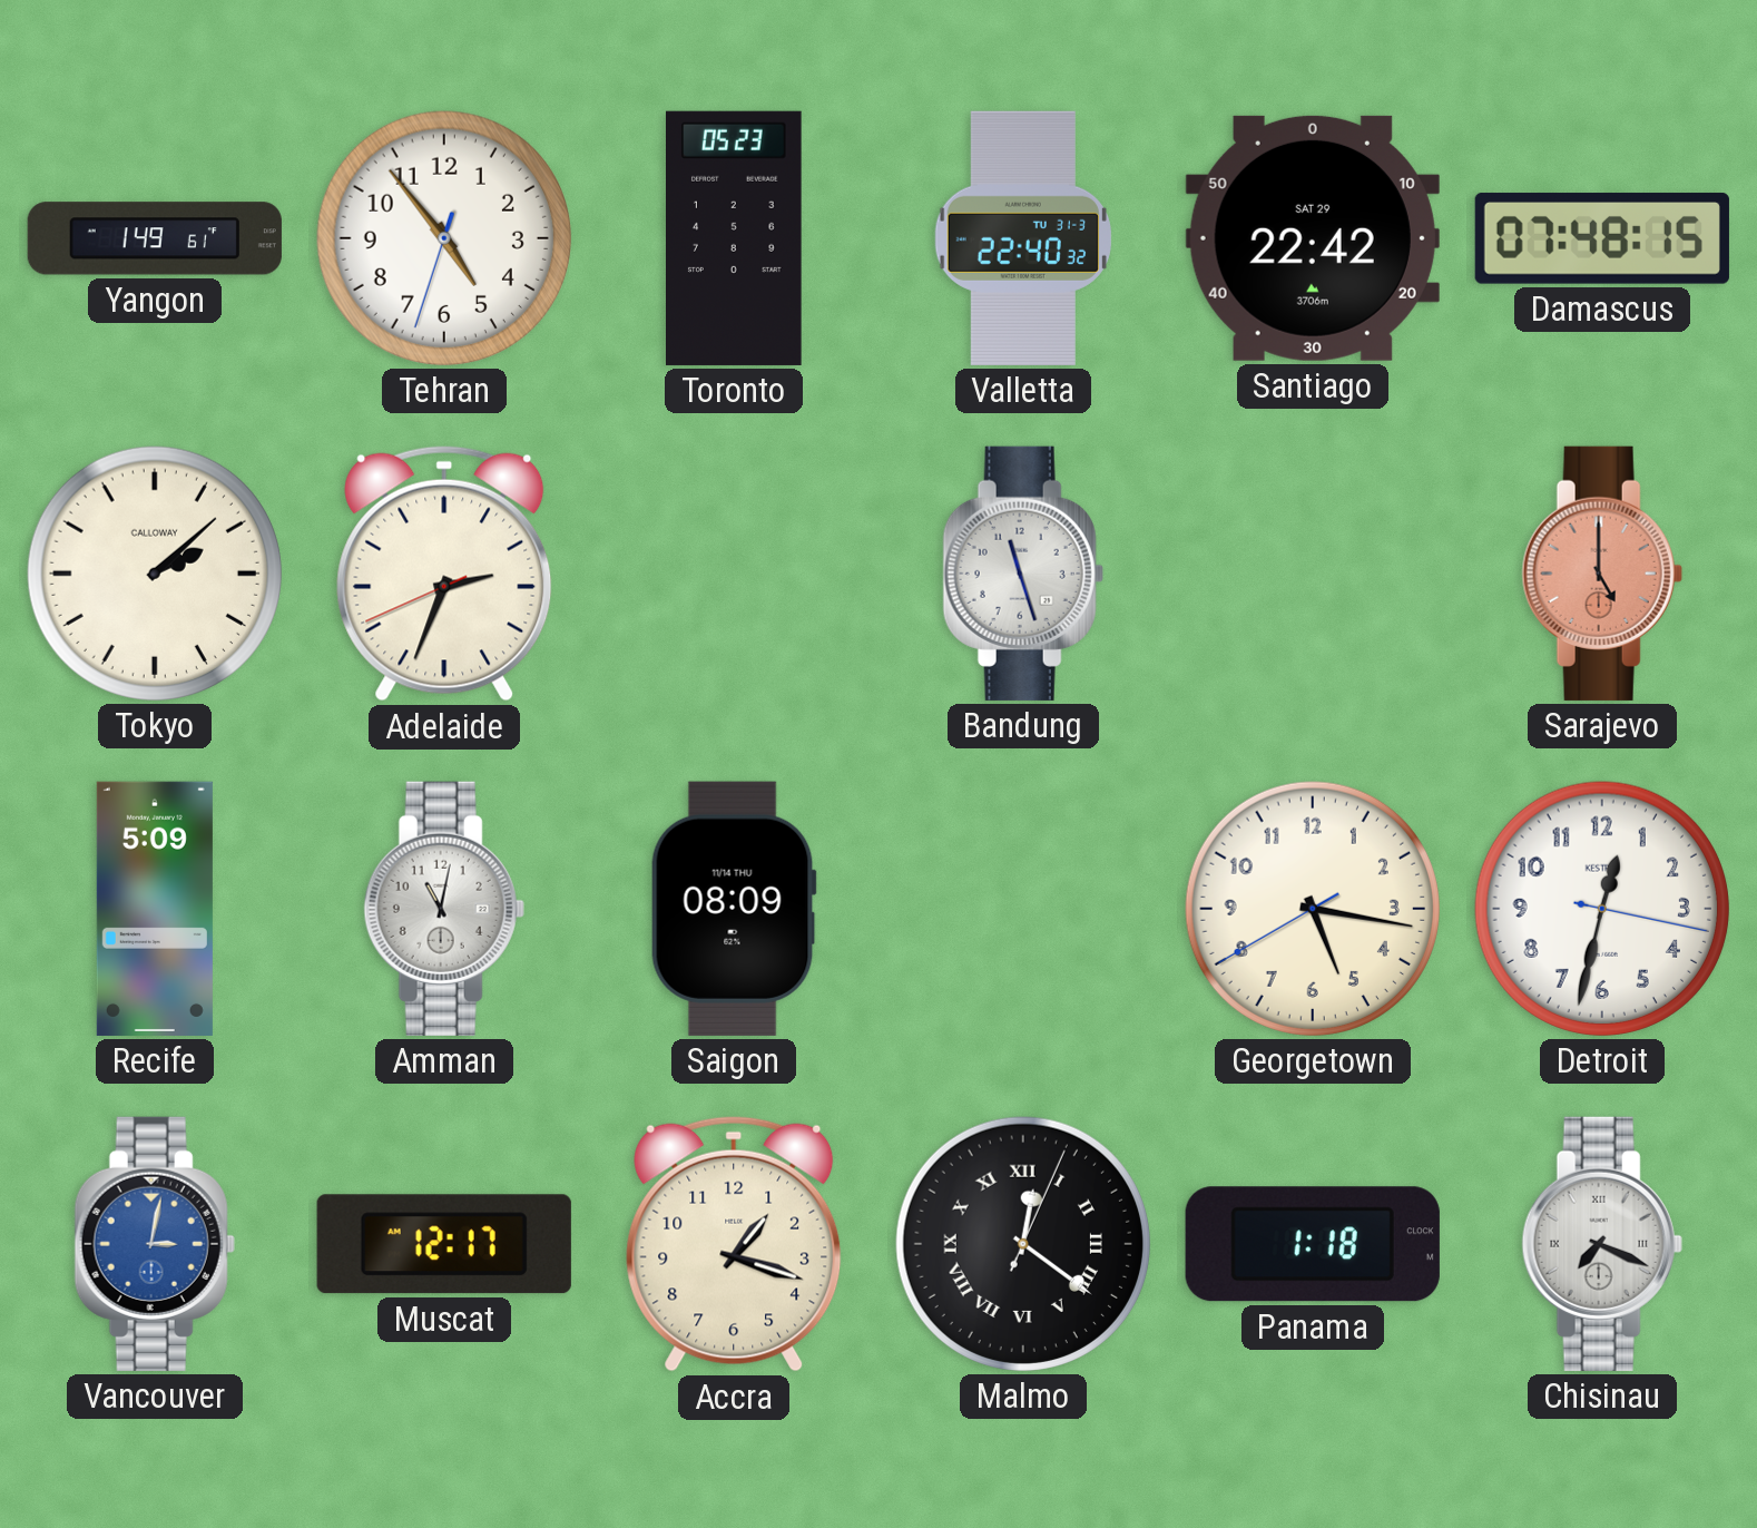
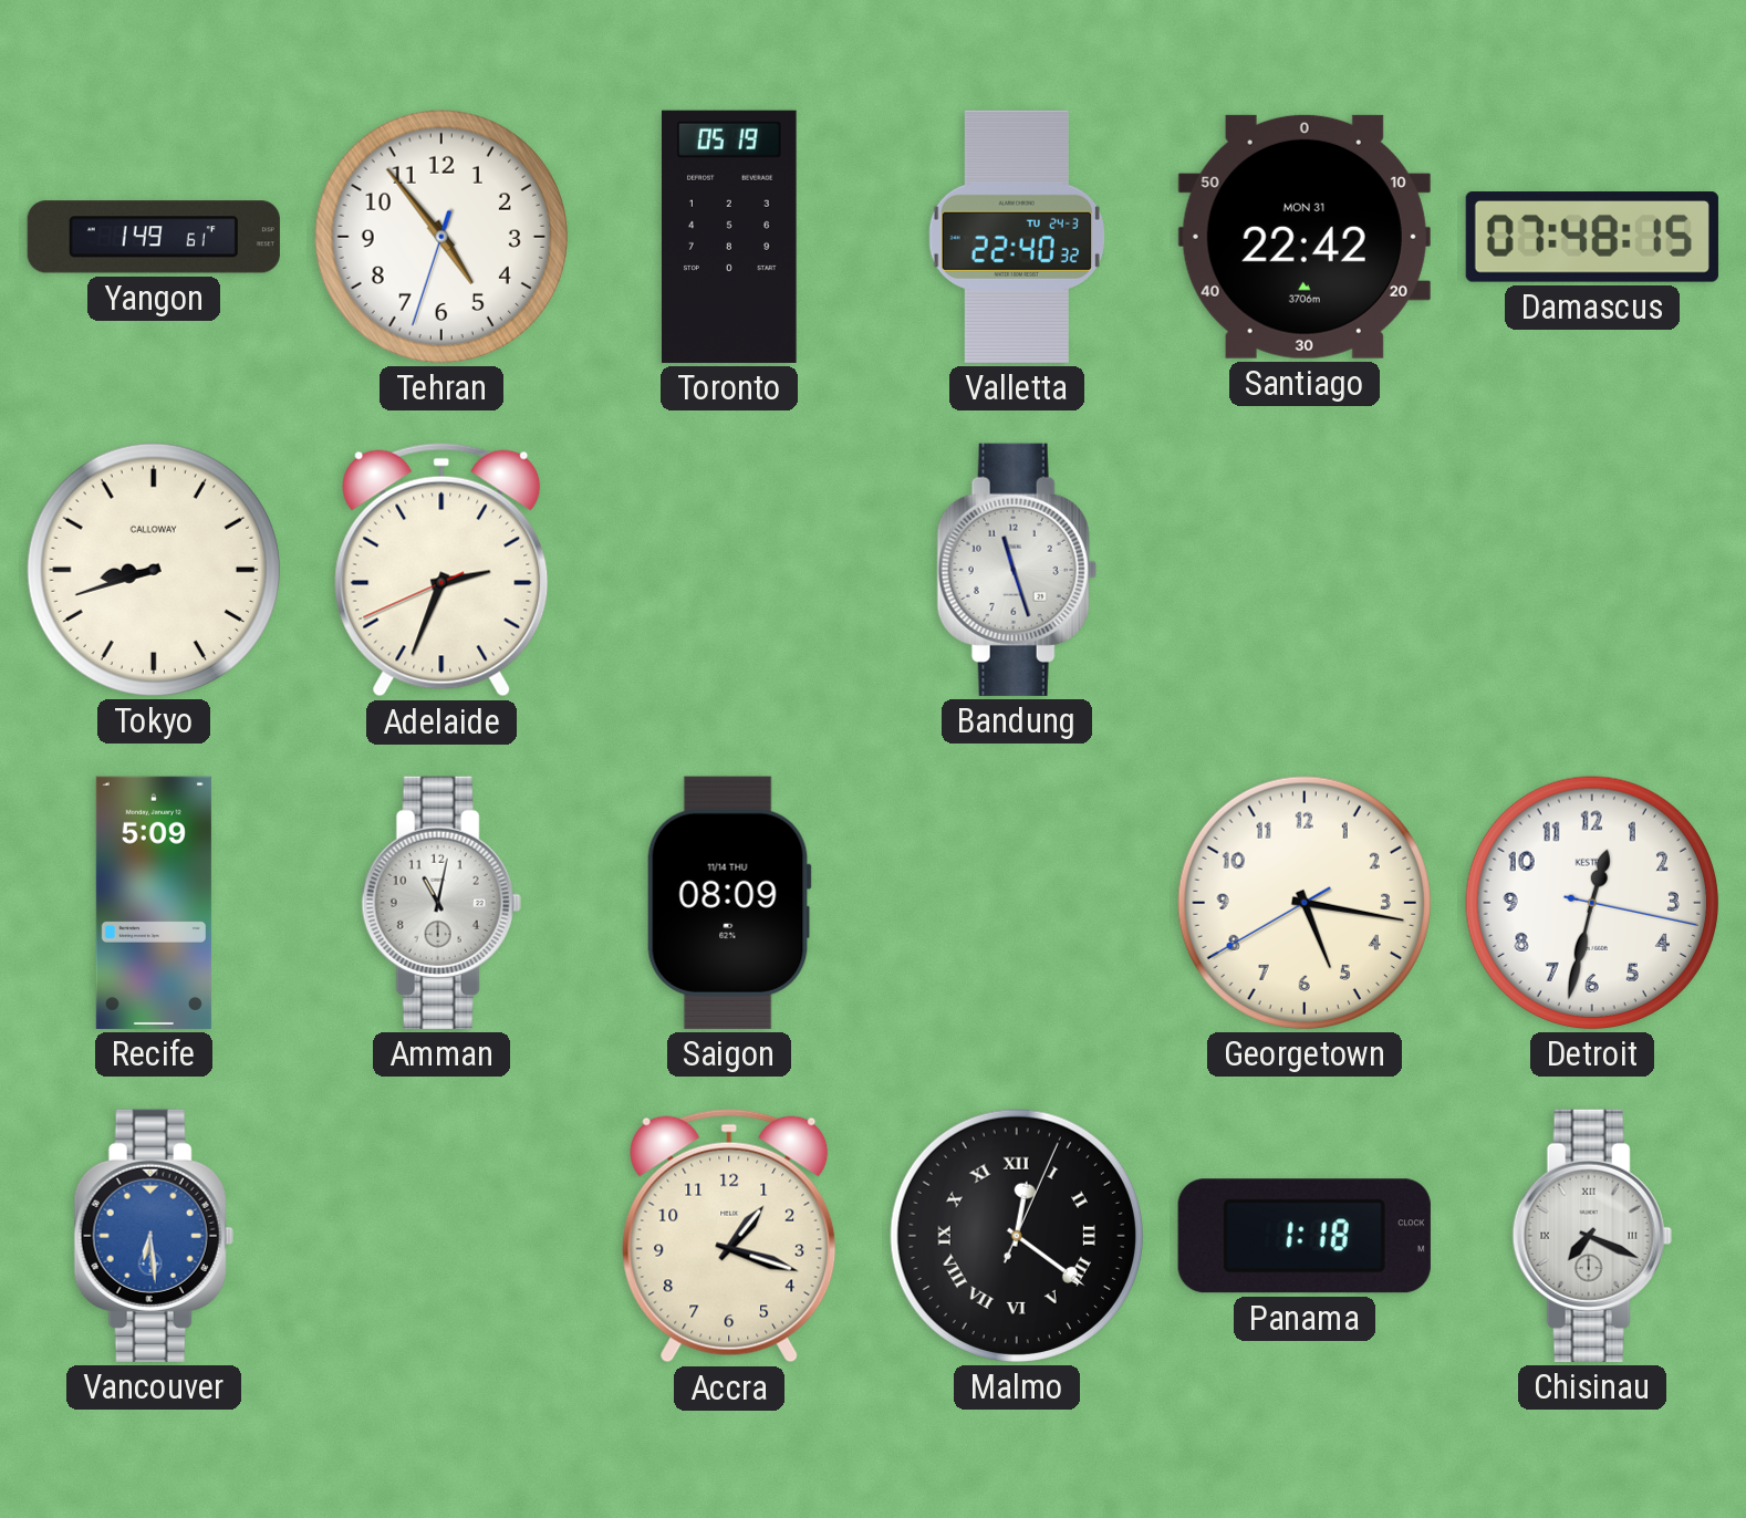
Toronto: 05:23 -> 05:19 (729, 237)
Valletta date: TU 31-3 -> TU 24-3 (1017, 237)
Santiago date: SAT 29 -> MON 31 (1305, 237)
Tokyo: 2:08 -> 8:42 (154, 570)
Sarajevo: 5:00 -> none (1602, 574)
Vancouver: 3:02 -> 6:29 (154, 1236)
Muscat: 12:17 -> none (444, 1244)
